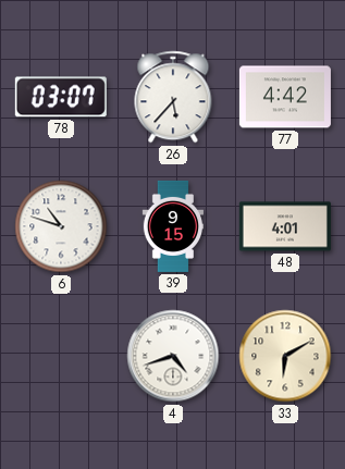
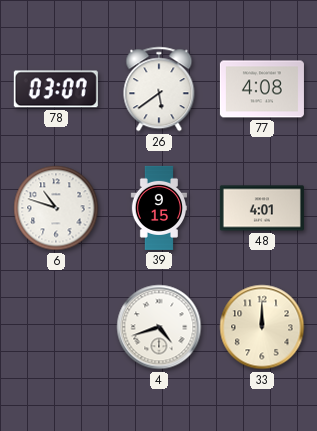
26: 5:37 -> 5:39 (159, 89)
77: 4:42 -> 4:08 (262, 89)
33: 6:10 -> 12:00 (262, 327)
